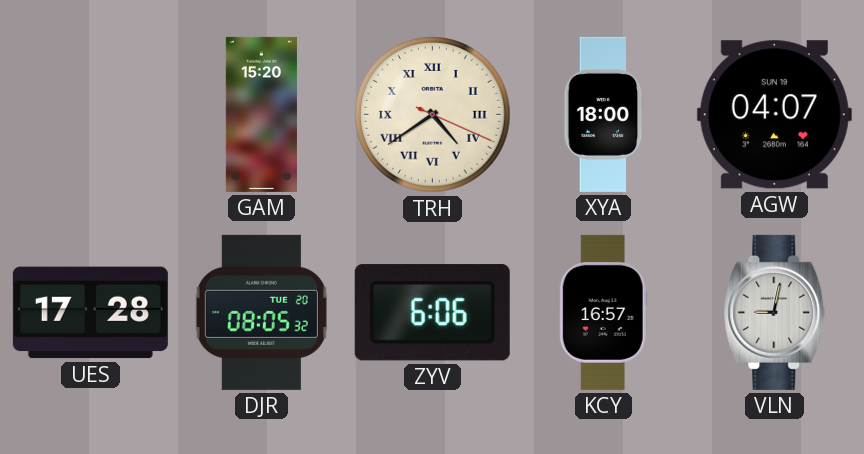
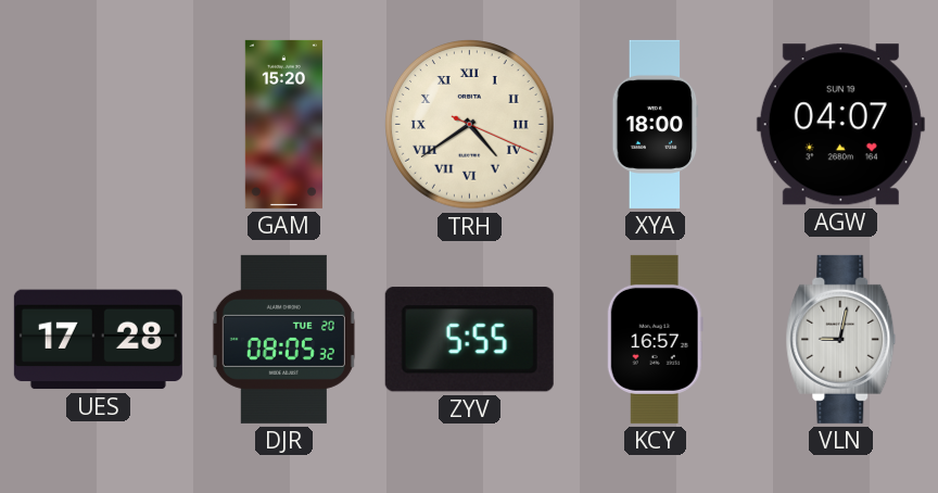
ZYV: 6:06 -> 5:55 (469, 340)
